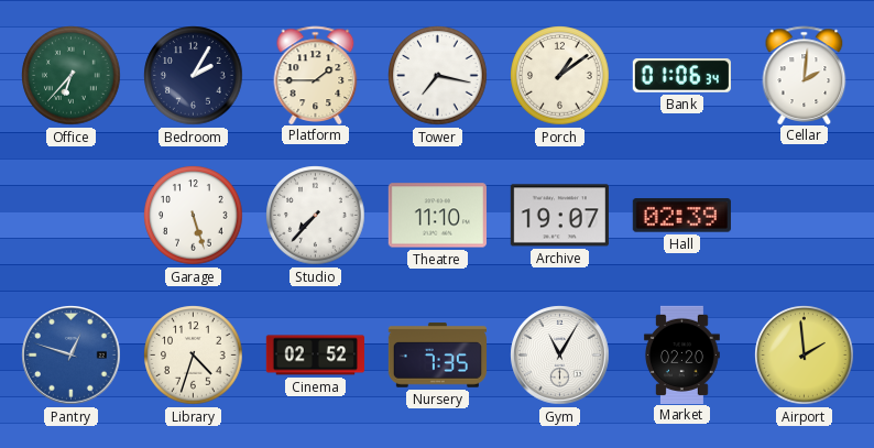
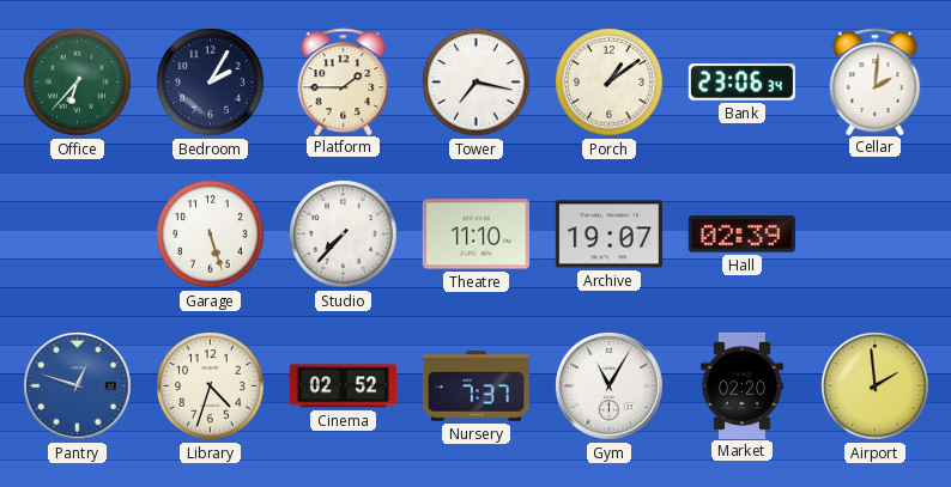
Bank: 01:06 -> 23:06 (741, 83)
Nursery: 7:35 -> 7:37 (476, 386)
